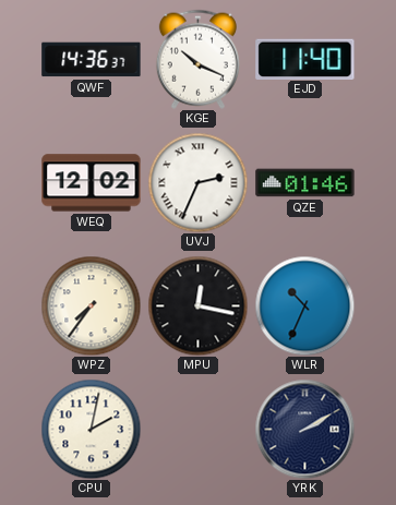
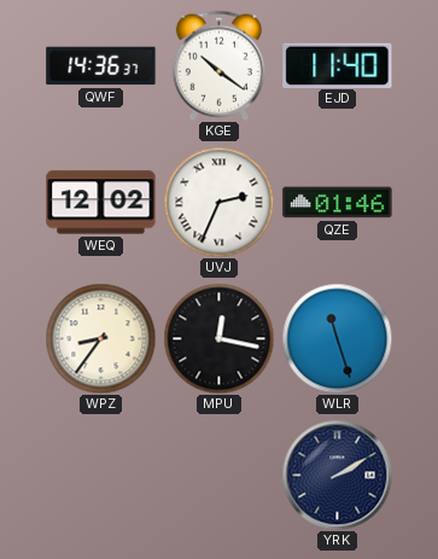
KGE: 10:19 -> 10:21 (218, 65)
WPZ: 7:36 -> 8:36 (100, 338)
WLR: 10:34 -> 11:27 (337, 338)
CPU: 2:02 -> none (91, 429)
